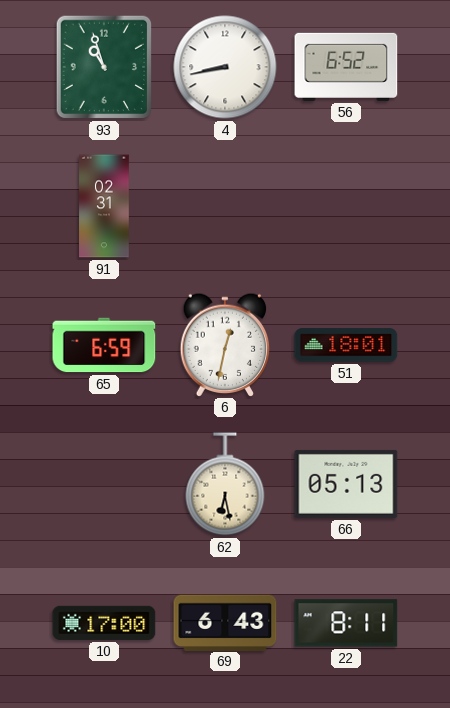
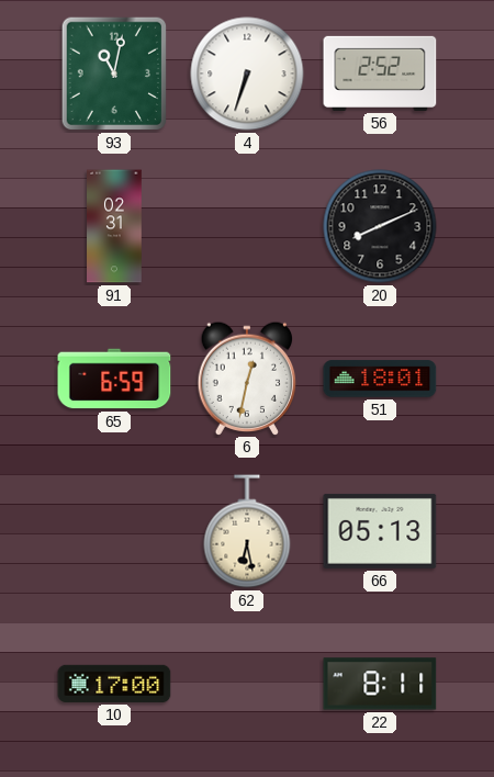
93: 10:57 -> 11:02 (114, 74)
4: 8:43 -> 6:33 (247, 74)
56: 6:52 -> 2:52 (380, 74)
20: none -> 8:11 (380, 226)
69: 6:43 -> none (225, 622)
